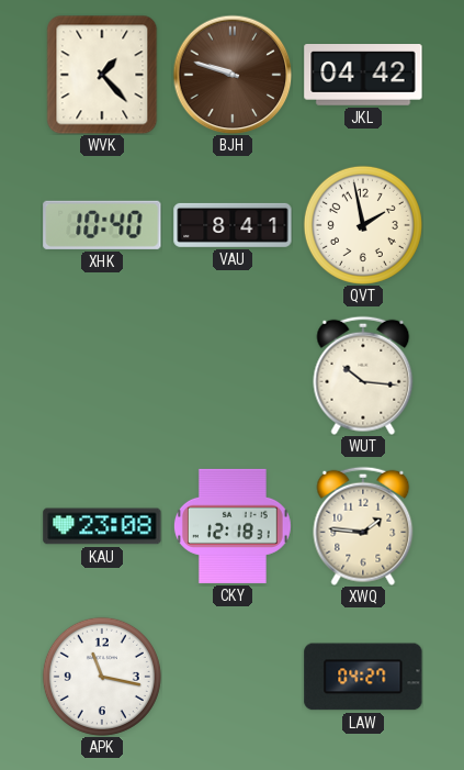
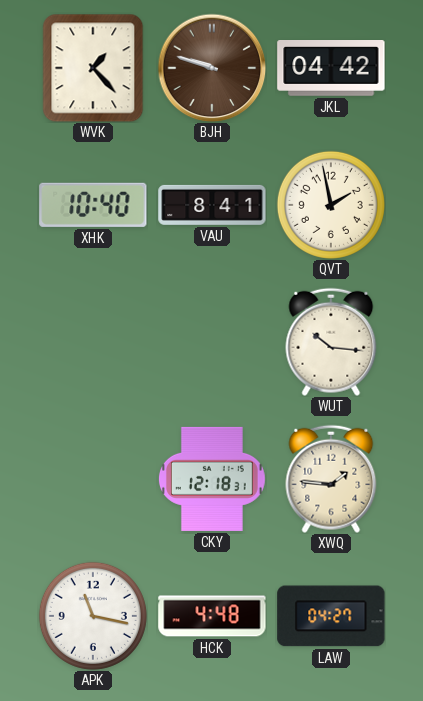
KAU: 23:08 -> none (102, 526)
HCK: none -> 4:48 (212, 616)
